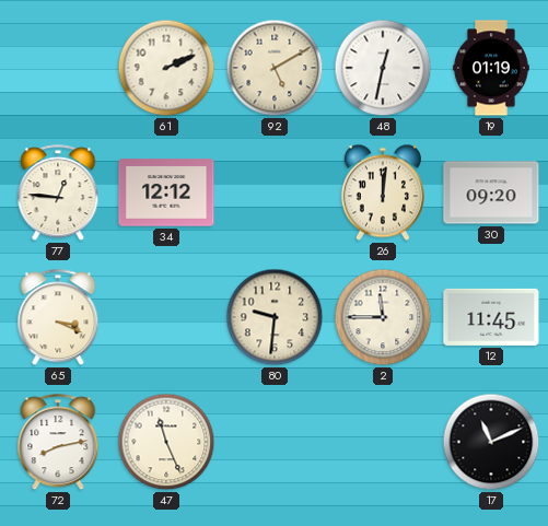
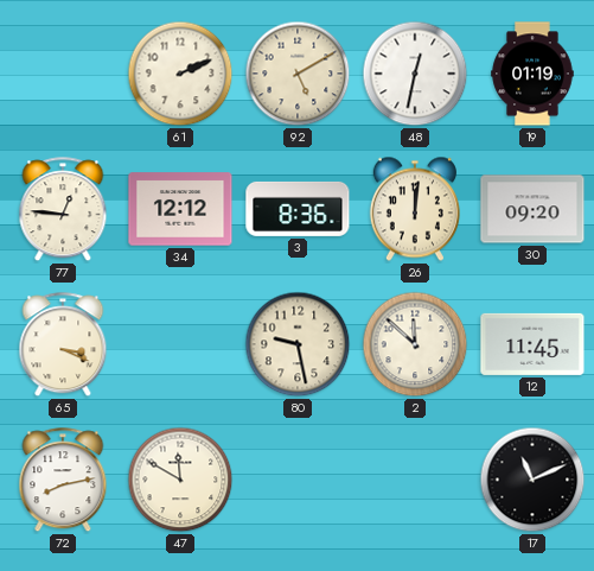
3: none -> 8:36 (298, 209)
80: 9:31 -> 9:28 (298, 344)
2: 11:45 -> 11:52 (415, 344)
47: 11:26 -> 11:50 (180, 480)
